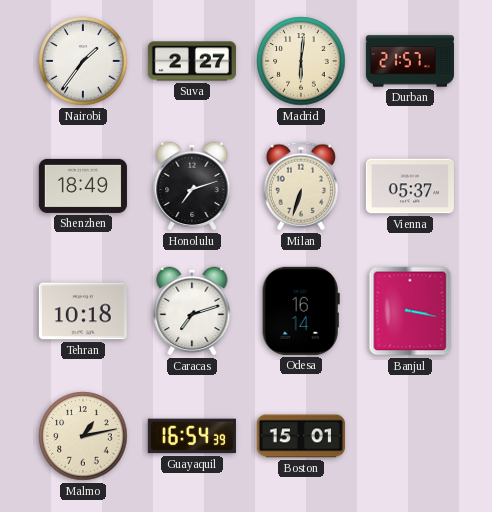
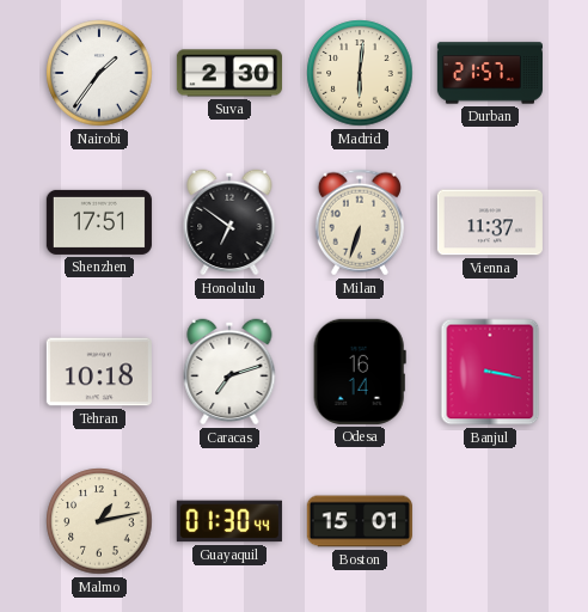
Suva: 2:27 -> 2:30 (229, 73)
Shenzhen: 18:49 -> 17:51 (99, 222)
Honolulu: 7:12 -> 6:51 (229, 222)
Vienna: 05:37 -> 11:37 (490, 222)
Guayaquil: 16:54 -> 01:30 (229, 521)
